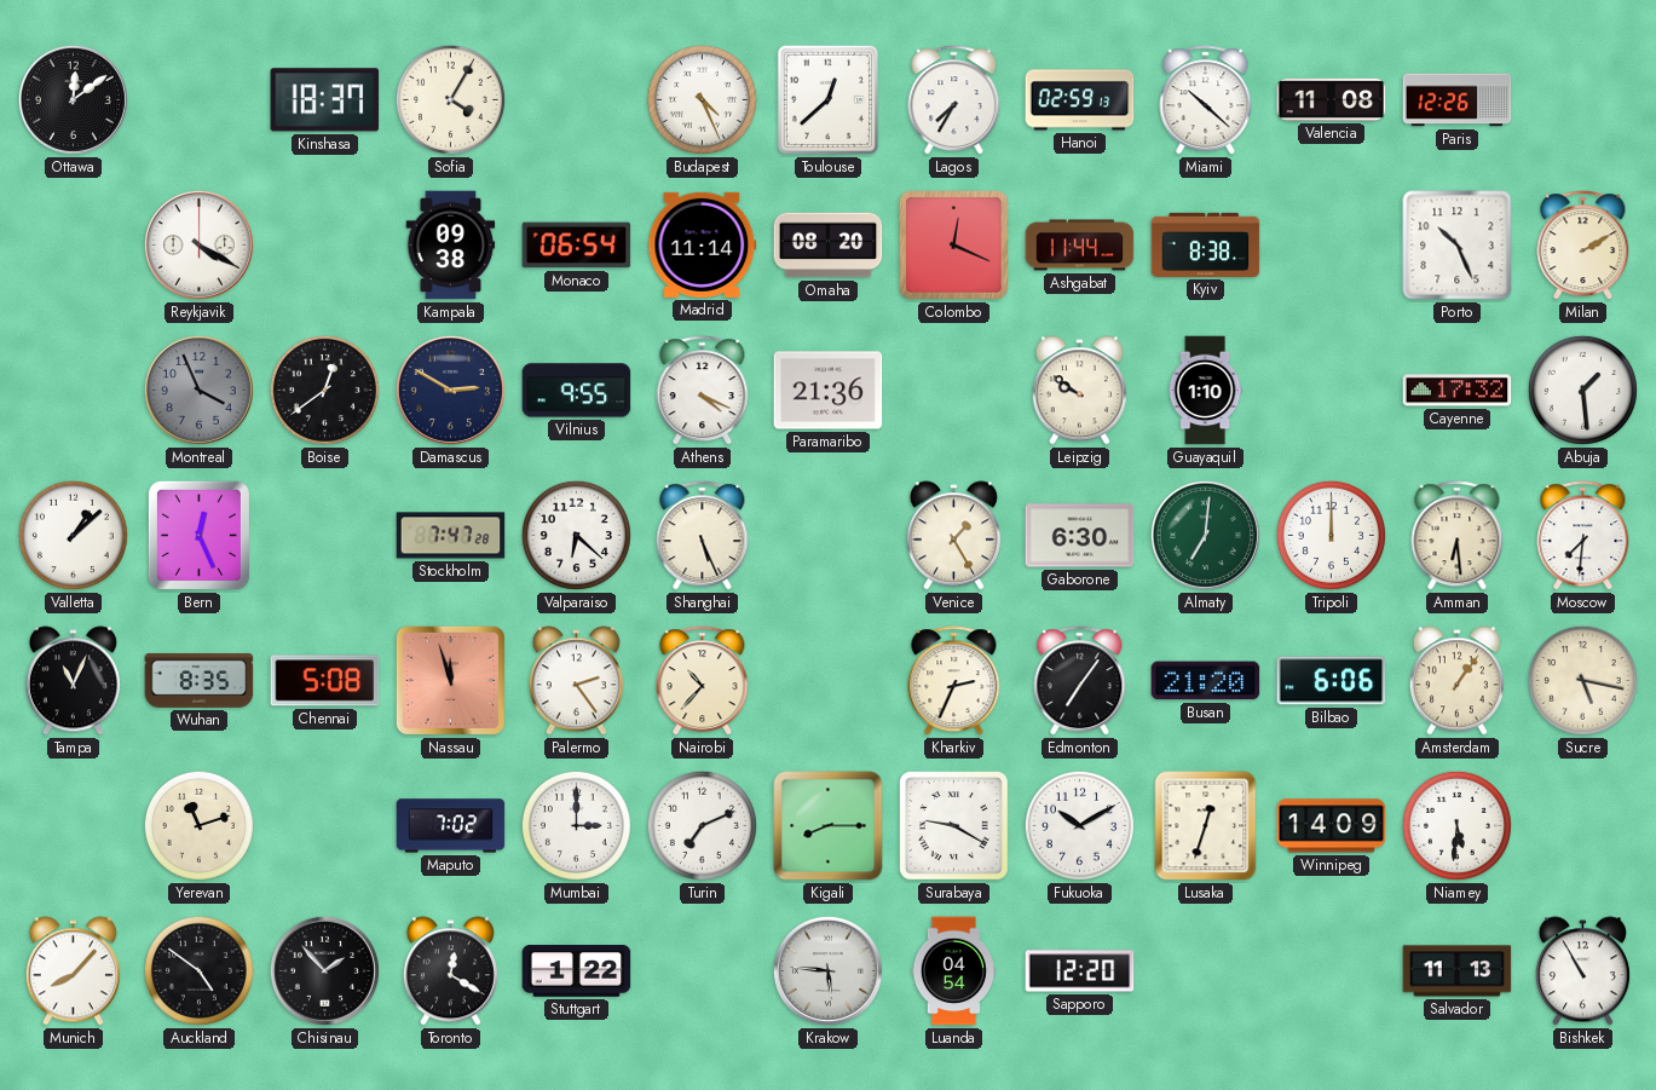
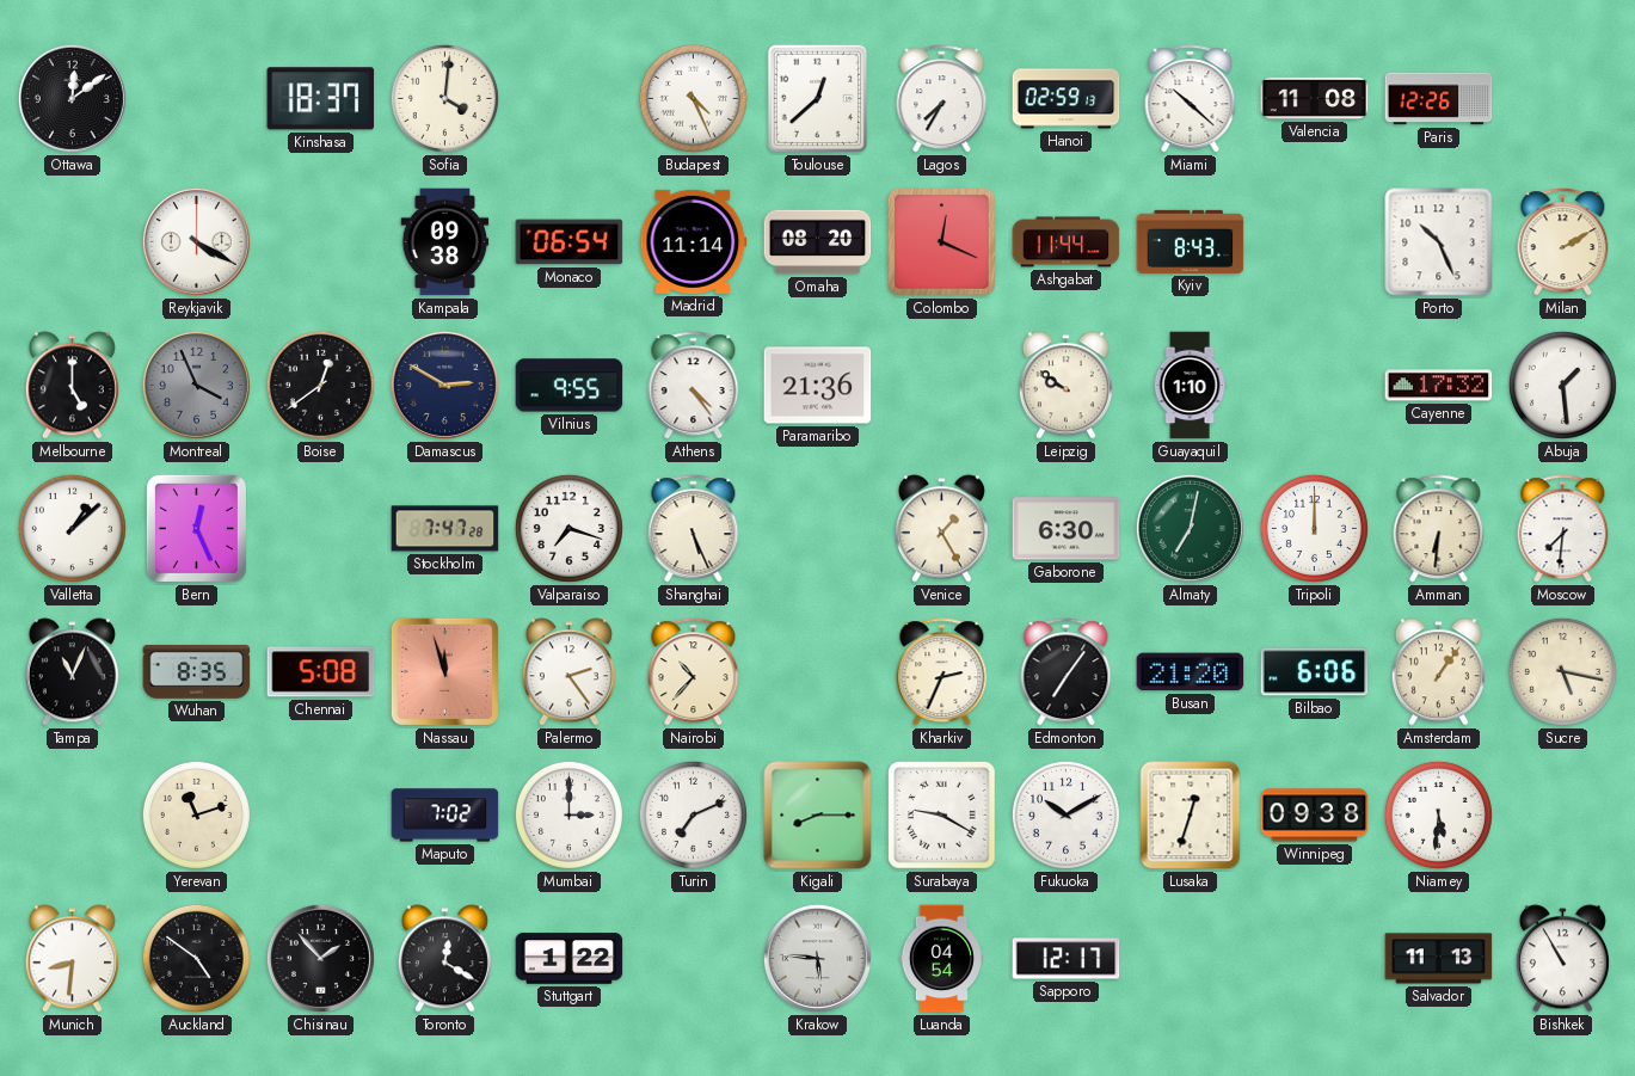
Sofia: 4:05 -> 4:01 (444, 98)
Kyiv: 8:38 -> 8:43 (1191, 241)
Melbourne: none -> 5:00 (72, 386)
Athens: 4:19 -> 4:24 (694, 386)
Valparaiso: 6:22 -> 7:18 (568, 528)
Almaty: 7:01 -> 7:02 (1190, 528)
Amman: 6:29 -> 6:31 (1439, 529)
Winnipeg: 14:09 -> 09:38 (1315, 816)
Munich: 8:07 -> 8:31 (72, 959)
Sapporo: 12:20 -> 12:17 (1067, 959)
